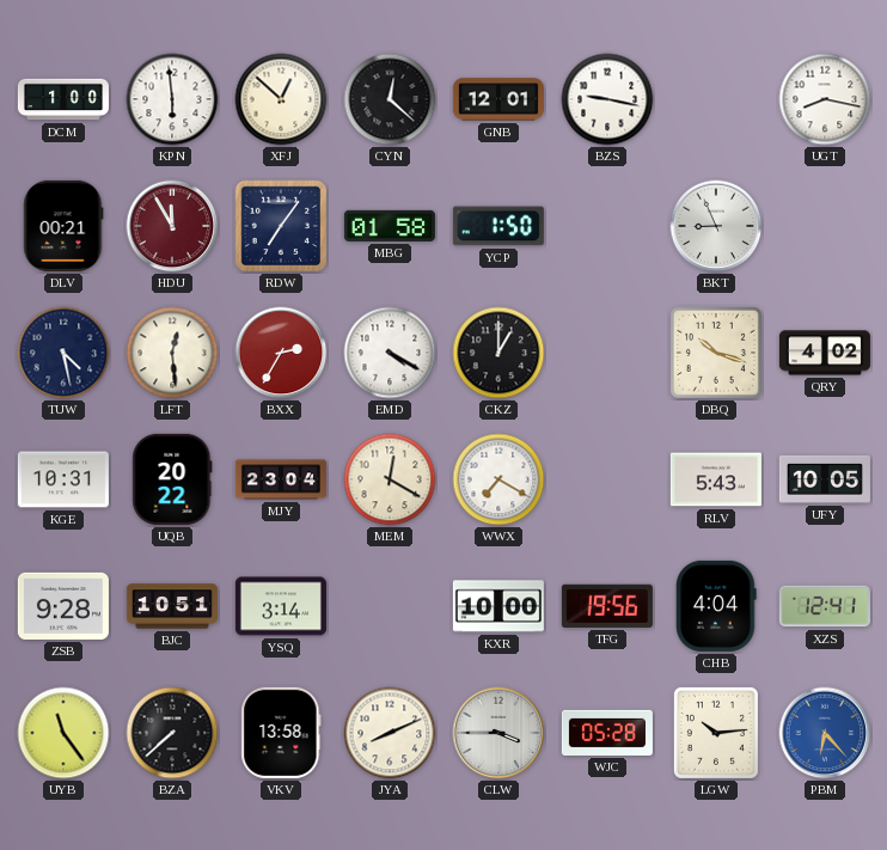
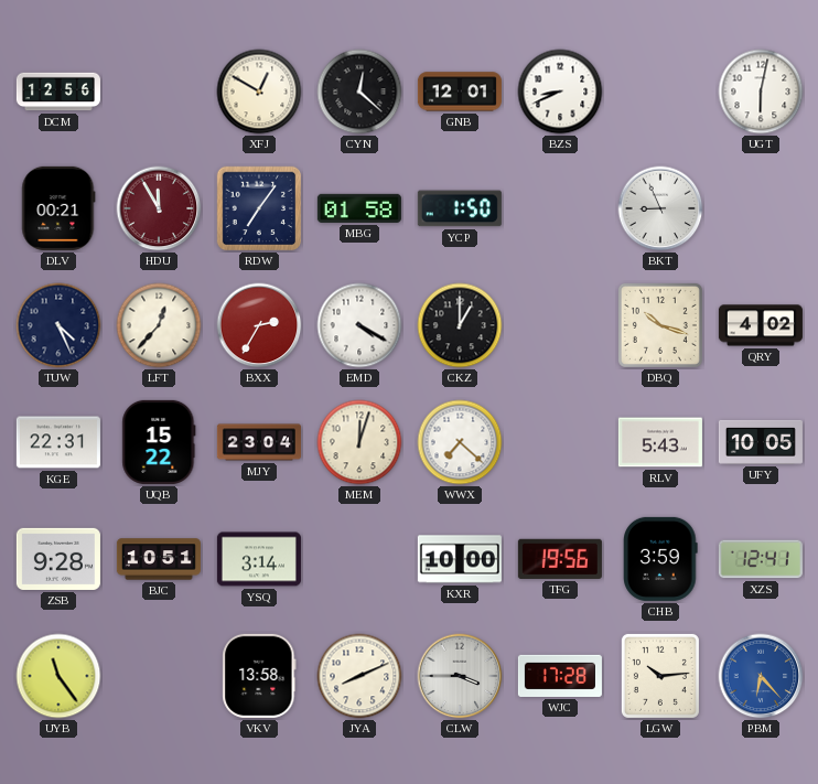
DCM: 1:00 -> 12:56 (58, 92)
KPN: 5:59 -> none (172, 99)
XFJ: 12:52 -> 12:50 (259, 92)
BZS: 9:17 -> 8:41 (560, 92)
UGT: 8:17 -> 6:02 (761, 92)
TUW: 4:28 -> 4:26 (58, 325)
LFT: 12:29 -> 12:37 (159, 325)
KGE: 10:31 -> 22:31 (58, 442)
UQB: 20:22 -> 15:22 (159, 442)
MEM: 12:20 -> 12:03 (359, 442)
WWX: 7:20 -> 7:22 (460, 442)
CHB: 4:04 -> 3:59 (660, 559)
BZA: 7:38 -> none (172, 733)
WJC: 05:28 -> 17:28 (560, 676)
